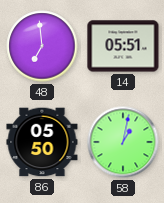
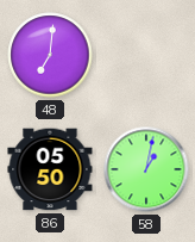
48: 6:59 -> 7:01 (50, 55)
14: 05:51 -> none (123, 46)
